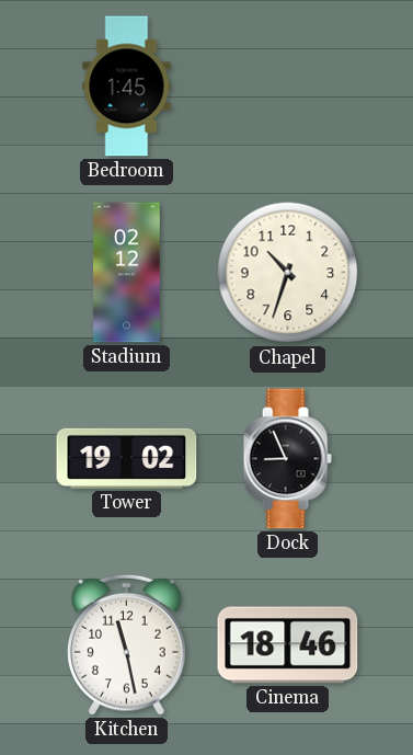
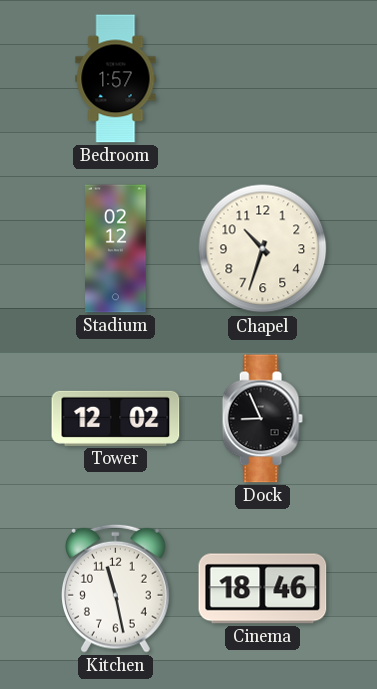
Bedroom: 1:45 -> 1:57 (116, 79)
Tower: 19:02 -> 12:02 (116, 418)
